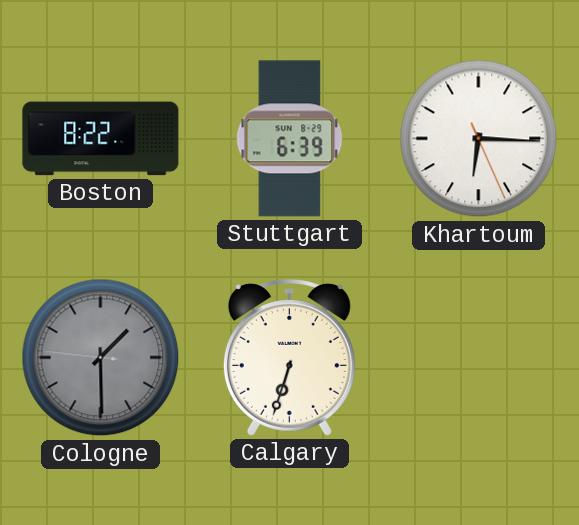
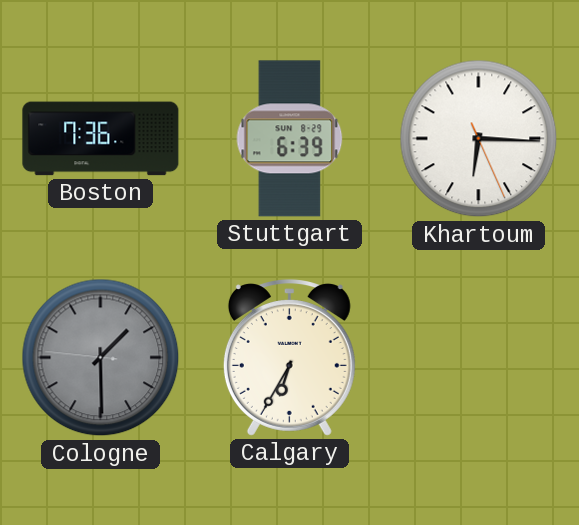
Boston: 8:22 -> 7:36 (101, 139)
Calgary: 6:33 -> 6:35 (289, 358)
